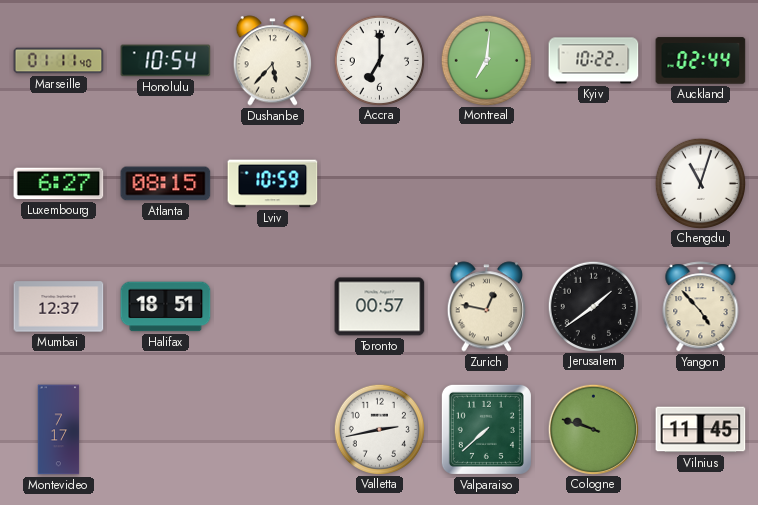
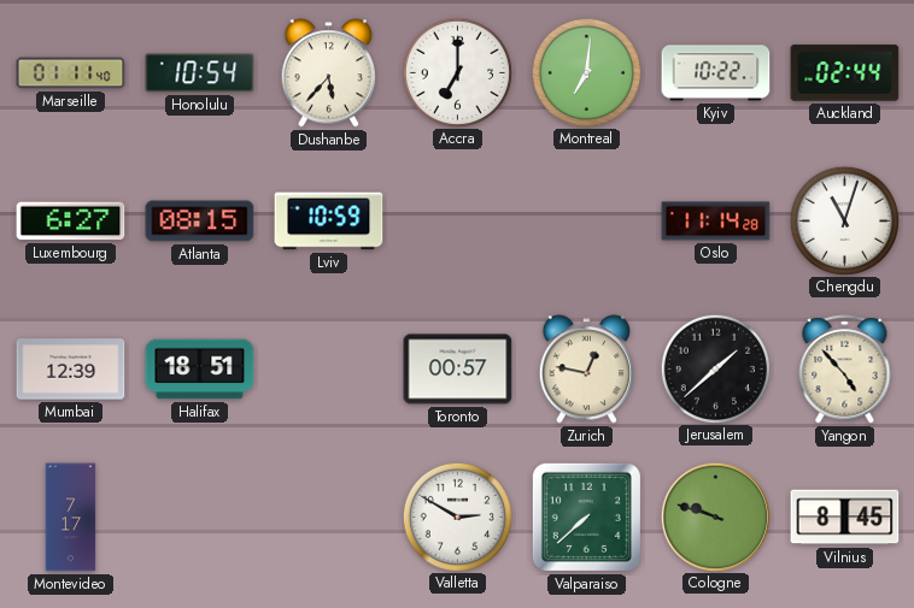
Oslo: none -> 11:14 (716, 222)
Mumbai: 12:37 -> 12:39 (71, 370)
Jerusalem: 1:39 -> 1:38 (715, 368)
Valletta: 2:43 -> 2:50 (457, 516)
Vilnius: 11:45 -> 8:45 (845, 518)
